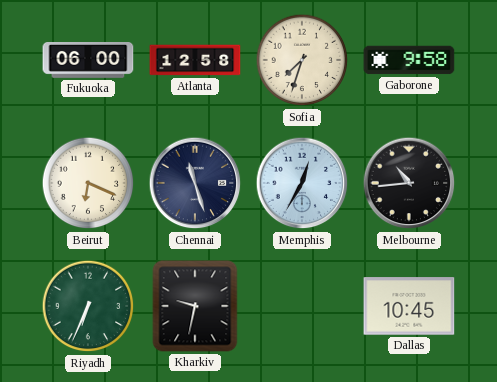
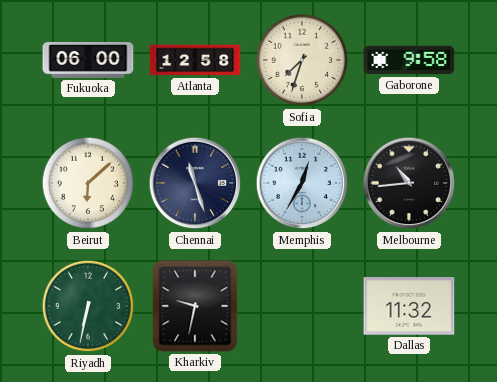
Beirut: 6:19 -> 6:08 (88, 183)
Riyadh: 6:34 -> 6:32 (88, 306)
Dallas: 10:45 -> 11:32 (409, 306)
